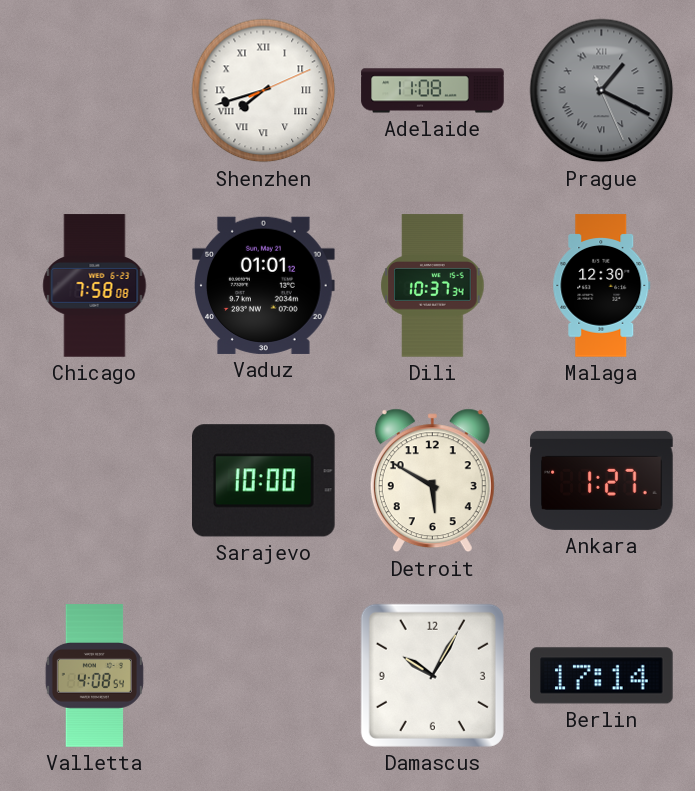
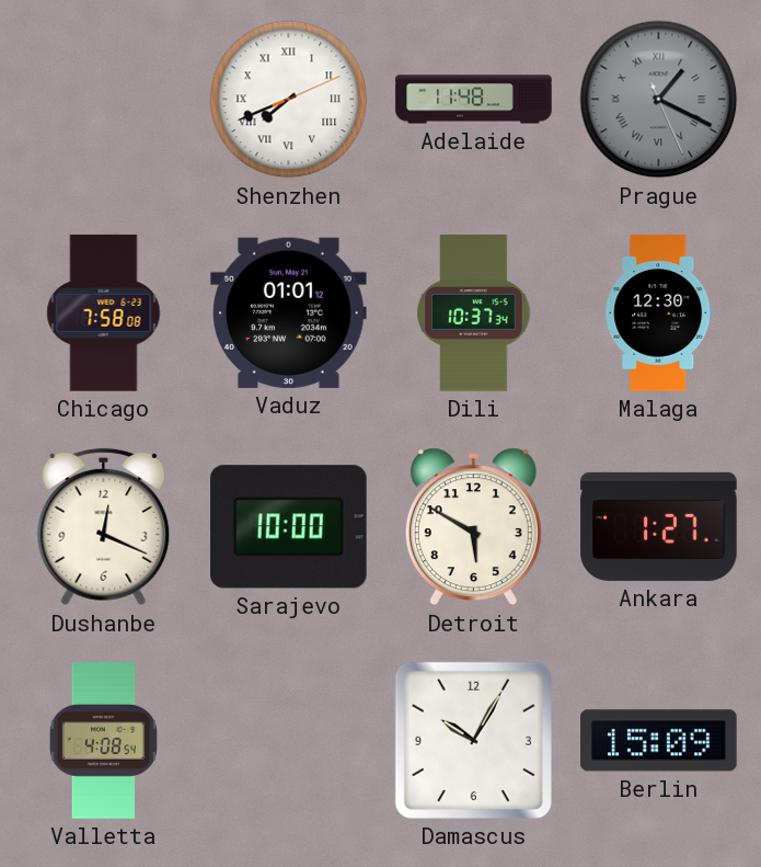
Shenzhen: 7:42 -> 7:41 (289, 100)
Adelaide: 11:08 -> 11:48 (474, 100)
Dushanbe: none -> 12:19 (104, 527)
Berlin: 17:14 -> 15:09 (659, 741)
